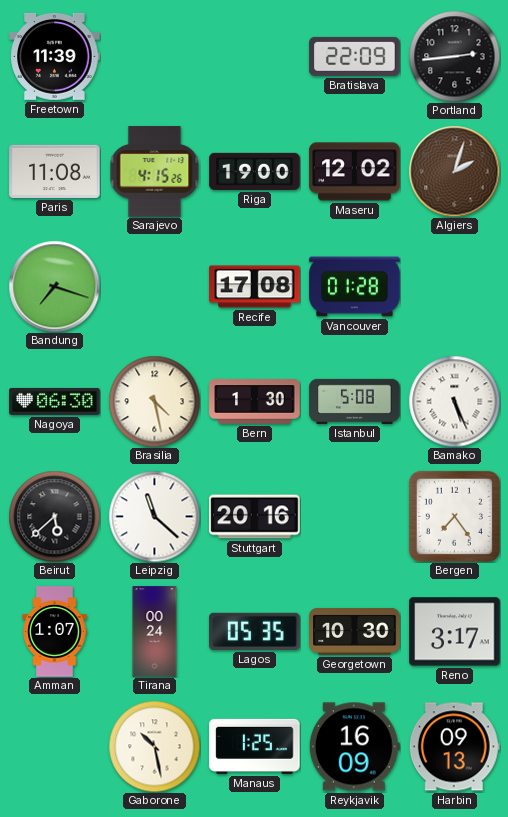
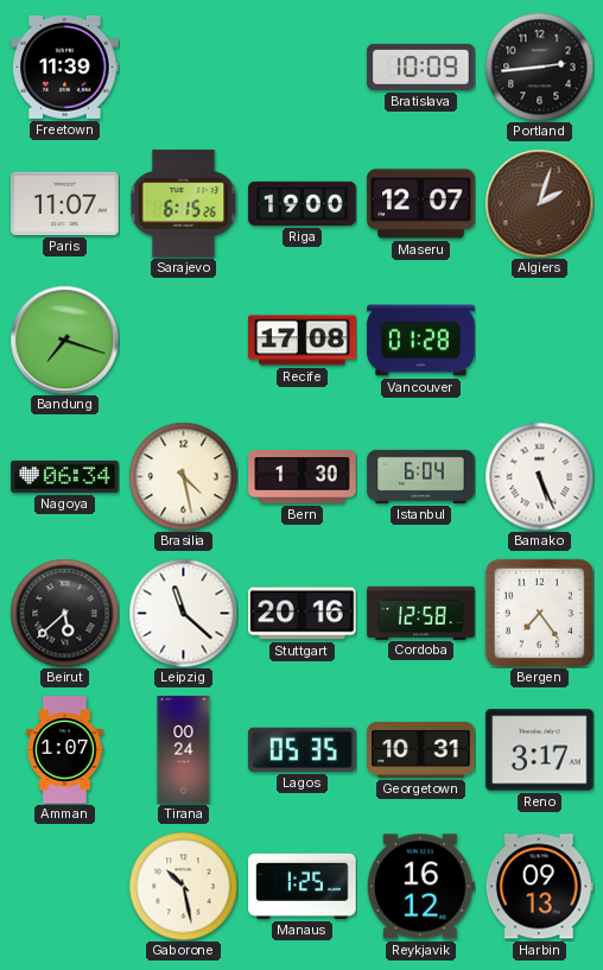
Bratislava: 22:09 -> 10:09 (421, 66)
Paris: 11:08 -> 11:07 (65, 203)
Sarajevo: 4:15 -> 6:15 (184, 204)
Maseru: 12:02 -> 12:07 (421, 204)
Nagoya: 06:30 -> 06:34 (65, 476)
Istanbul: 5:08 -> 6:04 (421, 476)
Cordoba: none -> 12:58 (421, 613)
Georgetown: 10:30 -> 10:31 (421, 749)
Reykjavik: 16:09 -> 16:12 (420, 887)
